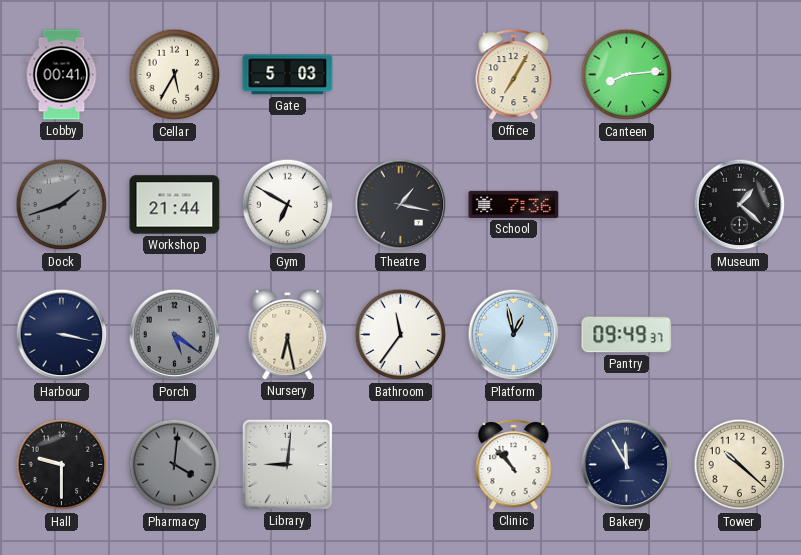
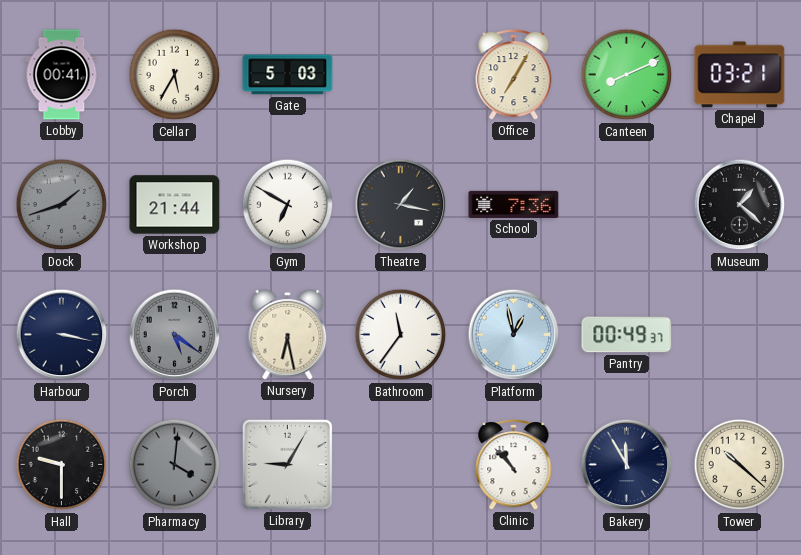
Canteen: 8:14 -> 8:11 (627, 75)
Chapel: none -> 03:21 (740, 75)
Pantry: 09:49 -> 00:49 (627, 335)
Library: 9:01 -> 9:05 (287, 464)
